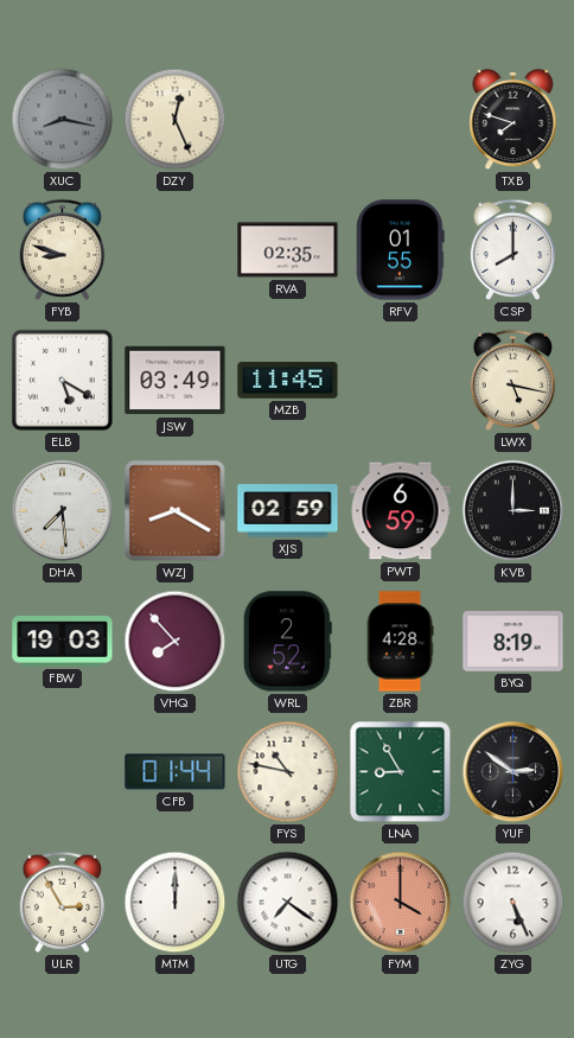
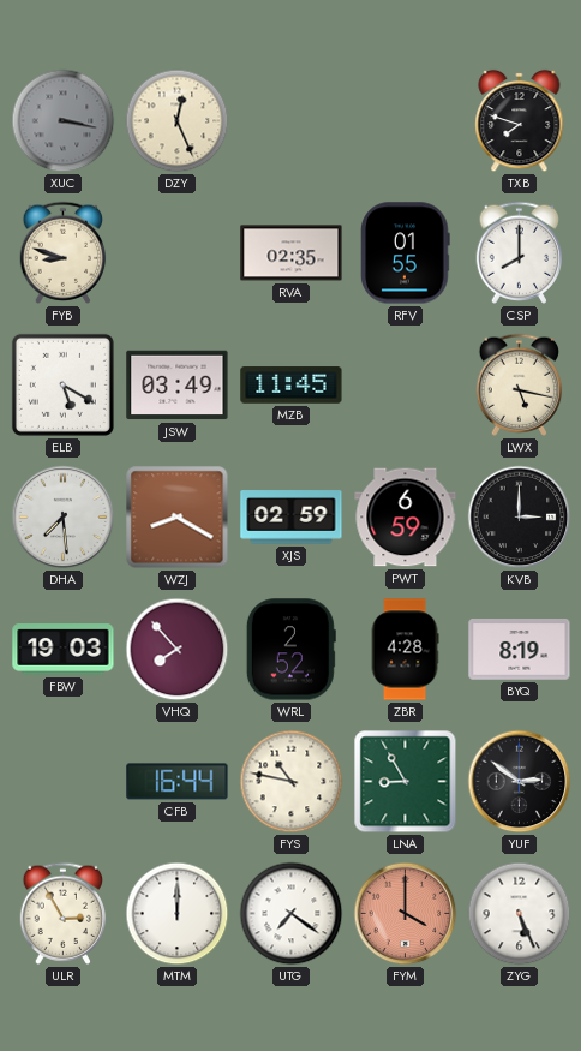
XUC: 8:17 -> 3:17 (64, 121)
CFB: 01:44 -> 16:44 (178, 782)
